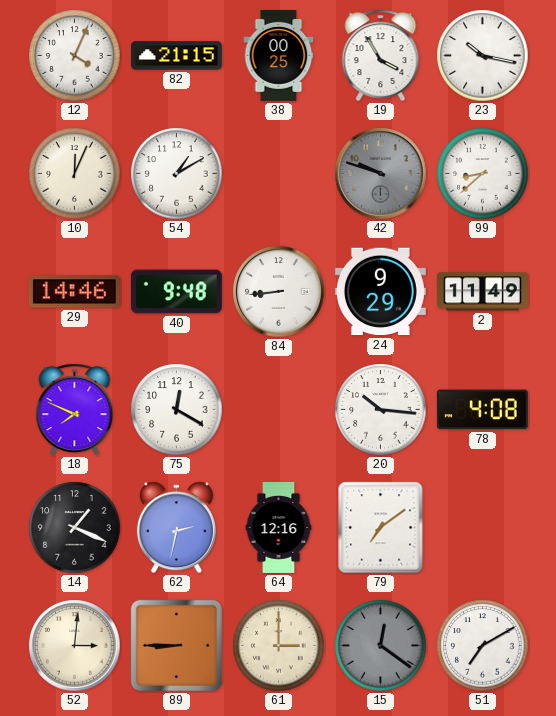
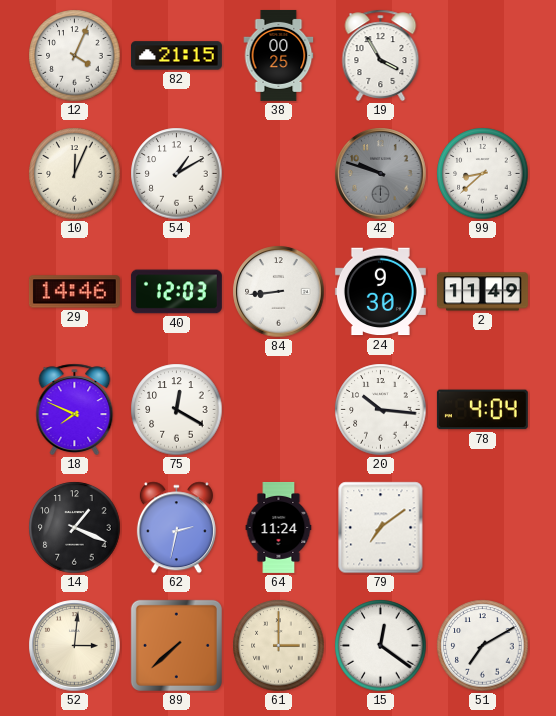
23: 10:17 -> none (483, 56)
40: 9:48 -> 12:03 (176, 292)
24: 9:29 -> 9:30 (380, 292)
78: 4:08 -> 4:04 (482, 410)
64: 12:16 -> 11:24 (279, 527)
89: 8:45 -> 7:38 (176, 645)
15 dial: grey -> white (381, 646)
